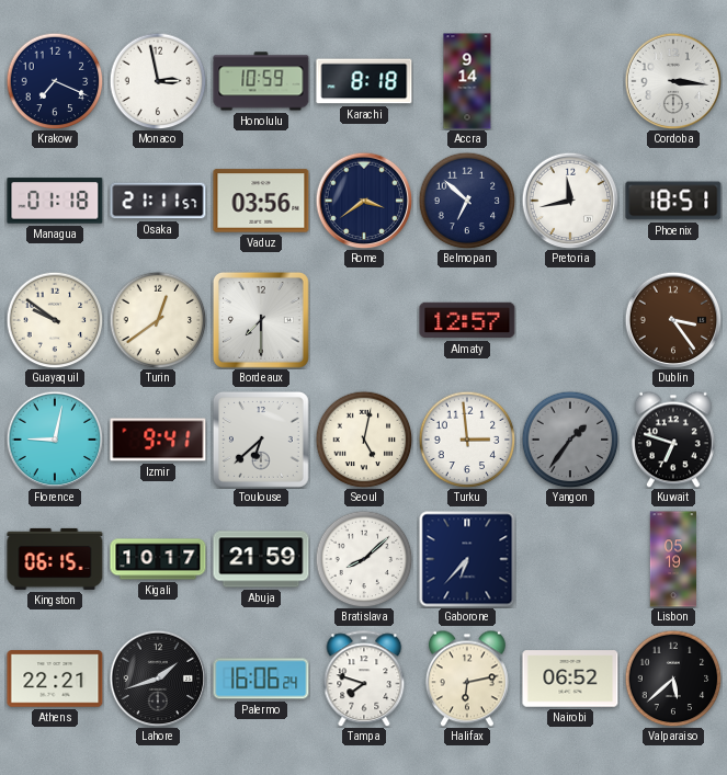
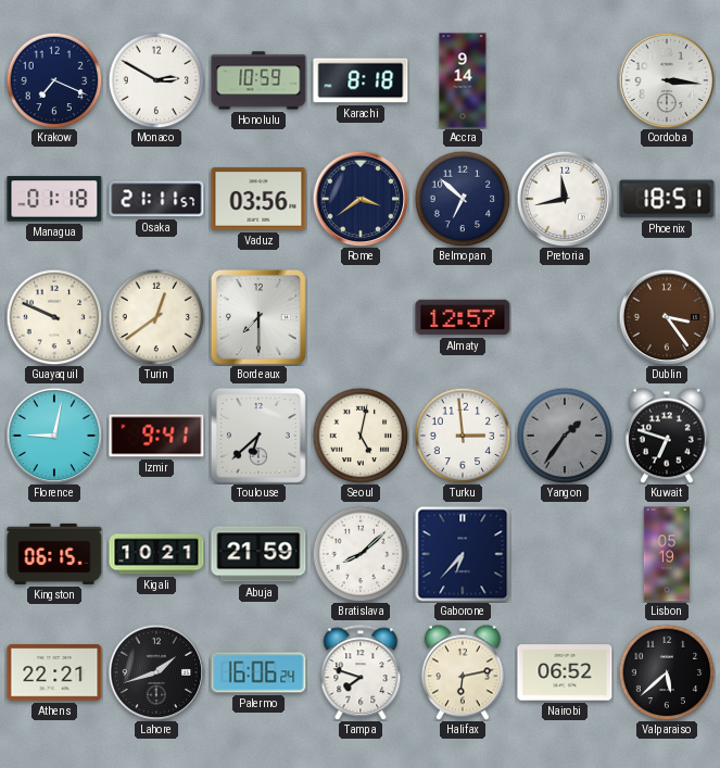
Monaco: 2:58 -> 2:50 (156, 80)
Guayaquil: 9:51 -> 9:49 (54, 317)
Kigali: 10:17 -> 10:21 (156, 554)
